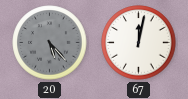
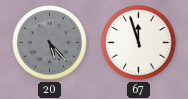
67: 12:02 -> 11:57 (139, 43)
